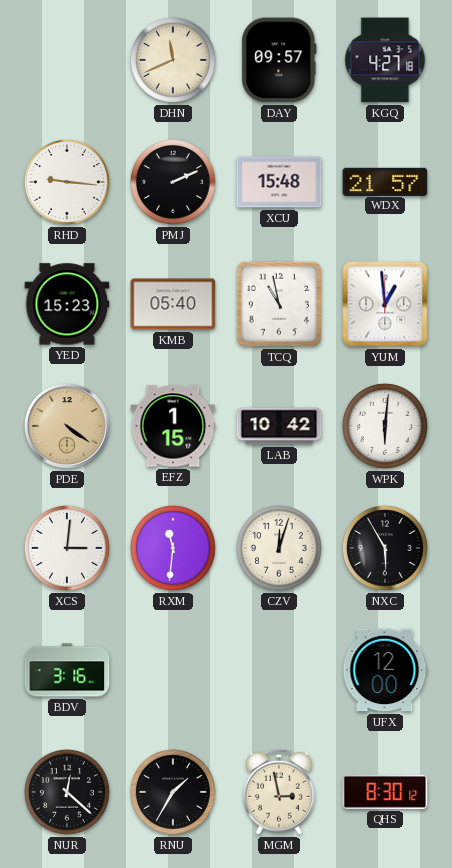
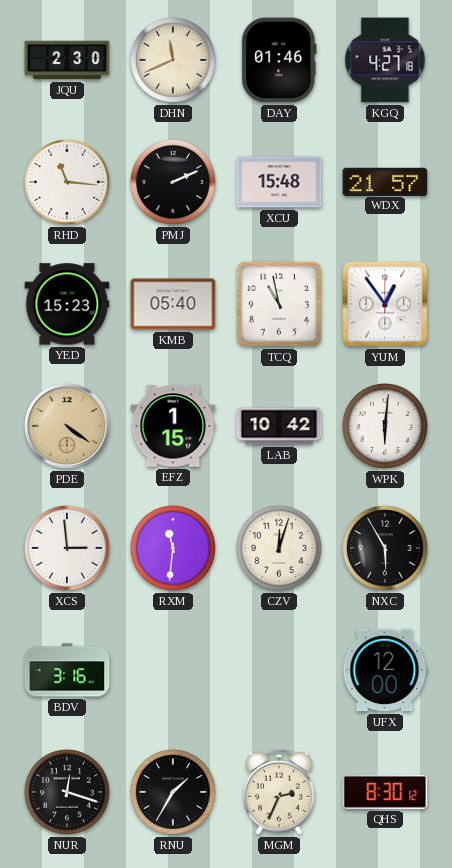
JQU: none -> 2:30 (67, 60)
DAY: 09:57 -> 01:46 (279, 60)
RHD: 9:16 -> 11:16 (67, 182)
YUM: 12:59 -> 12:54 (385, 304)
XCS: 3:01 -> 2:59 (67, 548)
NUR: 12:22 -> 12:18 (67, 792)
MGM: 2:58 -> 2:34 (279, 792)
